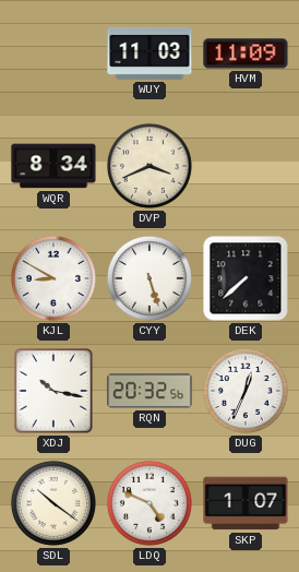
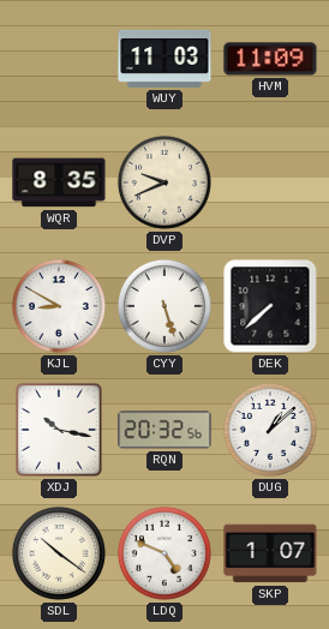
WQR: 8:34 -> 8:35 (59, 182)
DVP: 3:41 -> 9:41 (164, 182)
DUG: 12:34 -> 1:08 (270, 430)
